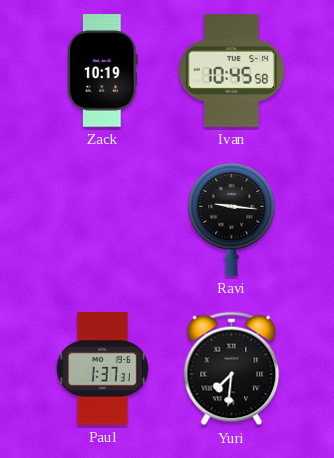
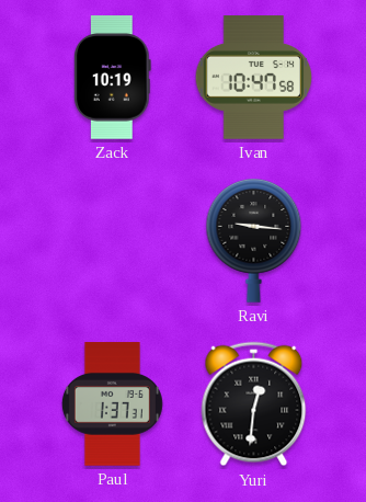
Ivan: 10:45 -> 10:47 (254, 78)
Yuri: 7:31 -> 12:31 (254, 404)
